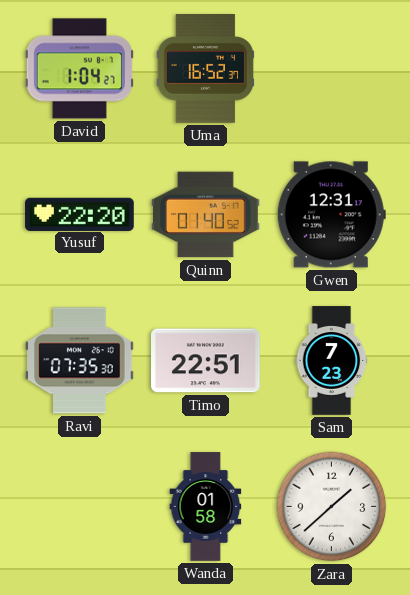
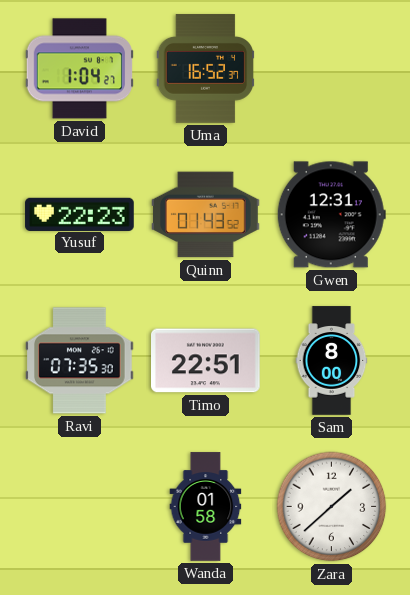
Yusuf: 22:20 -> 22:23 (80, 214)
Quinn: 01:40 -> 01:43 (206, 215)
Sam: 7:23 -> 8:00 (332, 361)
